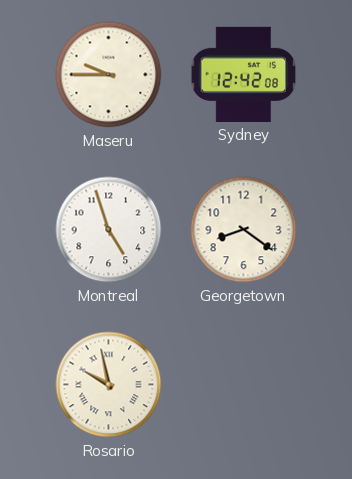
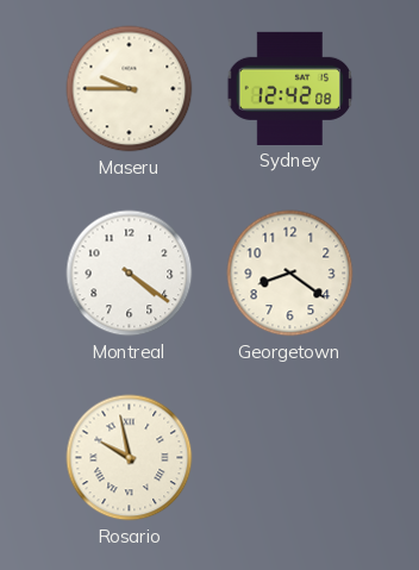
Montreal: 4:57 -> 4:21 (130, 274)
